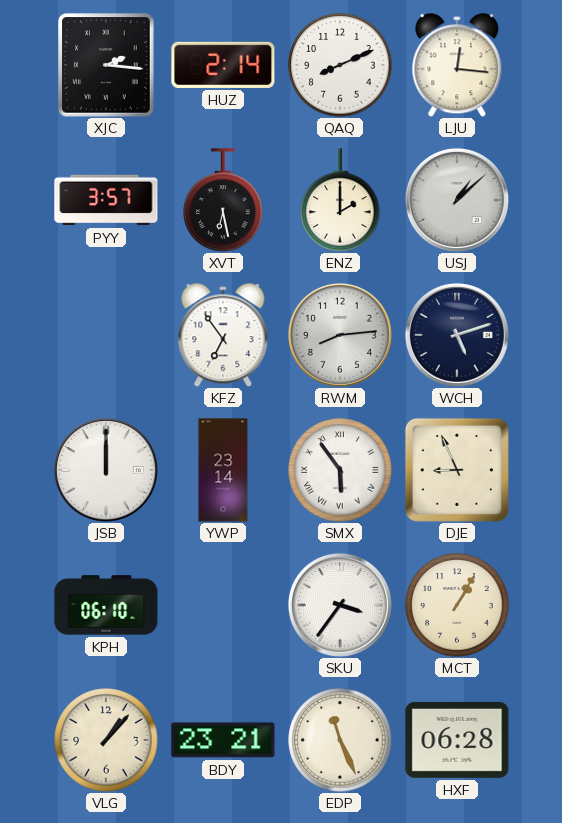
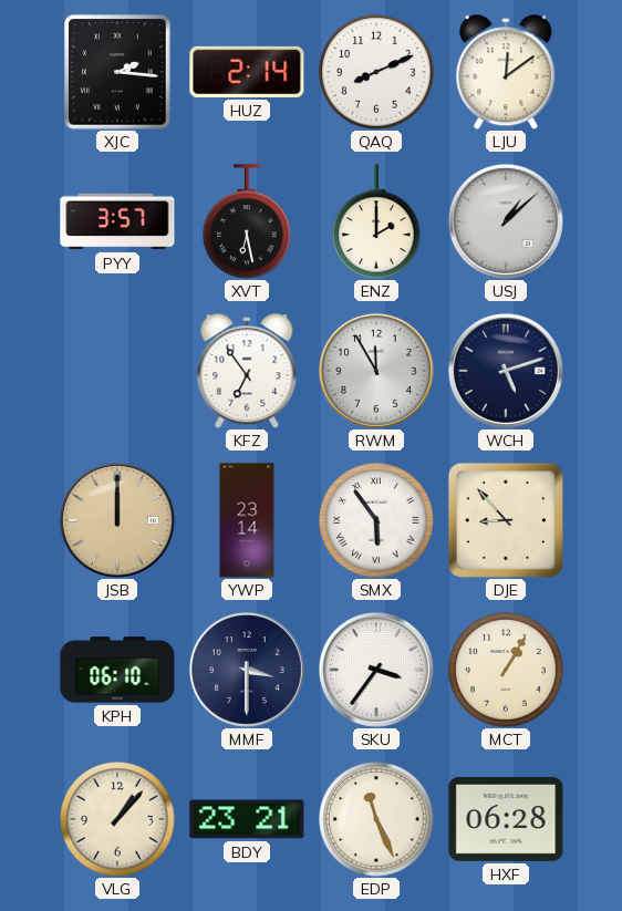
LJU: 12:16 -> 12:09 (506, 72)
RWM: 8:14 -> 11:55 (376, 371)
JSB dial: white -> champagne (117, 520)
DJE: 8:56 -> 8:53 (506, 520)
MMF: none -> 3:30 (247, 670)
